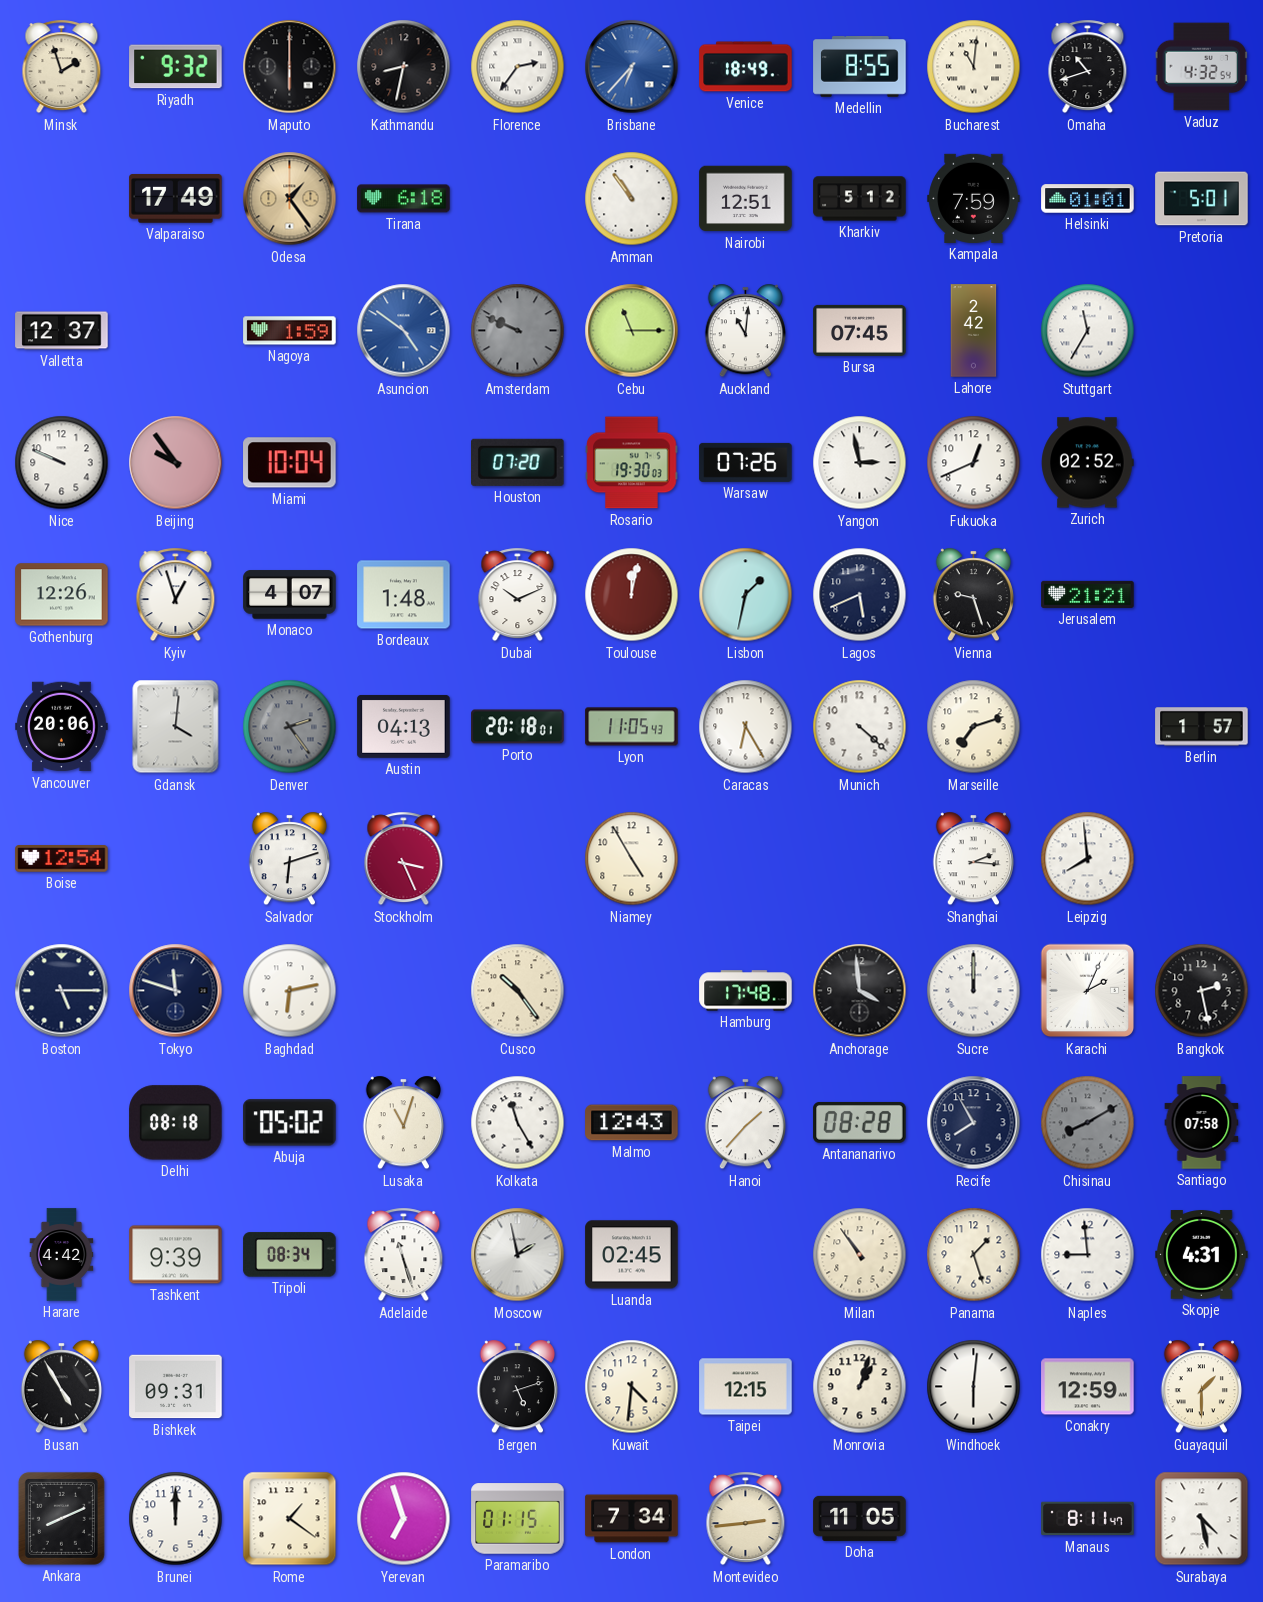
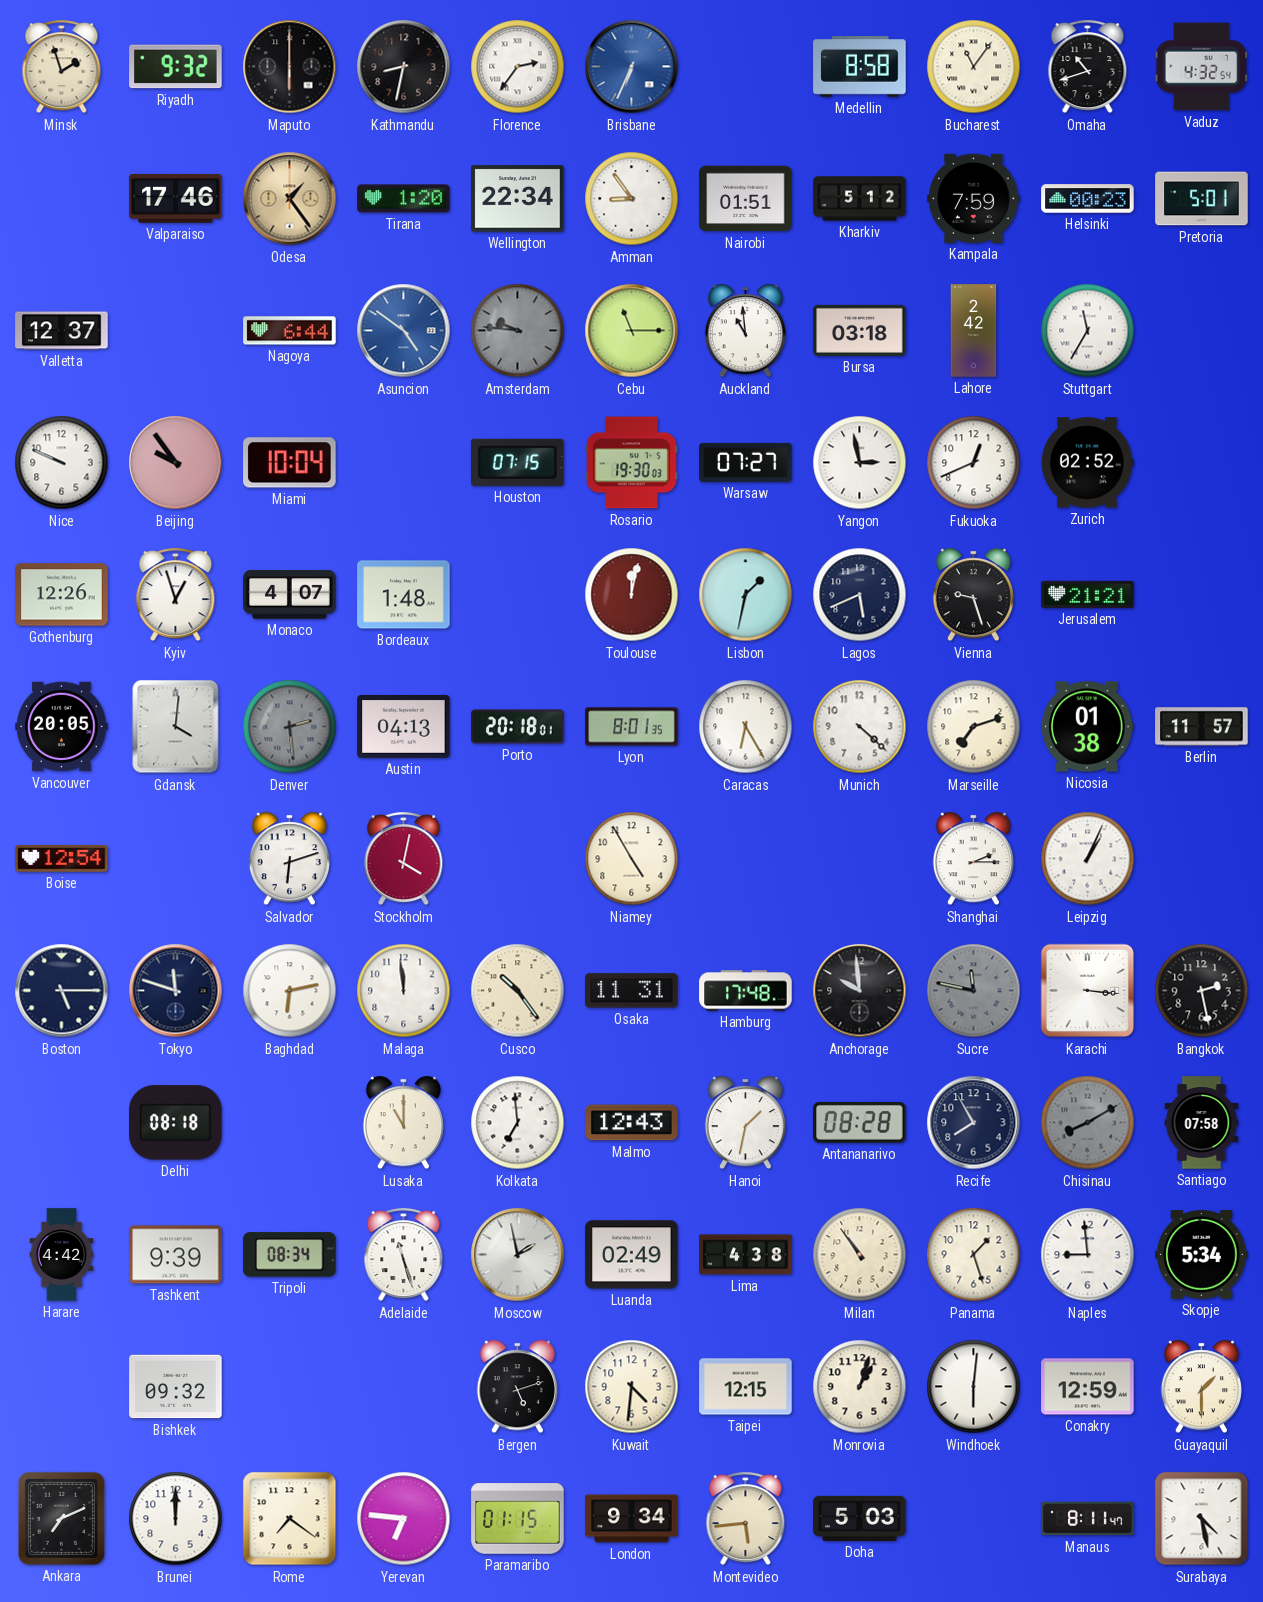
Brisbane: 6:37 -> 6:34 (632, 67)
Venice: 18:49 -> none (746, 67)
Medellin: 8:55 -> 8:58 (860, 67)
Bucharest: 11:01 -> 11:06 (974, 67)
Valparaiso: 17:49 -> 17:46 (176, 199)
Tirana: 6:18 -> 1:20 (404, 199)
Wellington: none -> 22:34 (518, 199)
Amman: 10:54 -> 8:54 (632, 199)
Nairobi: 12:51 -> 01:51 (746, 199)
Helsinki: 01:01 -> 00:23 (1088, 199)
Nagoya: 1:59 -> 6:44 (290, 331)
Amsterdam: 9:49 -> 9:46 (518, 331)
Auckland: 11:01 -> 10:59 (745, 331)
Bursa: 07:45 -> 03:18 (860, 330)
Houston: 07:20 -> 07:15 (518, 462)
Warsaw: 07:26 -> 07:27 (746, 462)
Dubai: 10:11 -> none (518, 595)
Vancouver: 20:06 -> 20:05 (62, 727)
Denver: 2:24 -> 2:29 (290, 727)
Lyon: 11:05 -> 8:01 (632, 727)
Nicosia: none -> 01:38 (1087, 727)
Berlin: 1:57 -> 11:57 (1202, 727)
Stockholm: 3:26 -> 4:02 (404, 859)
Shanghai: 2:16 -> 2:15 (973, 859)
Leipzig: 7:59 -> 1:04 (1088, 859)
Malaga: none -> 11:59 (404, 991)
Osaka: none -> 11:31 (632, 991)
Anchorage: 3:59 -> 9:59 (860, 991)
Sucre: 12:00 -> 11:47 (974, 991)
Sucre dial: white -> grey (974, 991)
Karachi: 2:04 -> 3:16 (1088, 991)
Abuja: 05:02 -> none (290, 1123)
Lusaka: 11:03 -> 11:00 (403, 1123)
Kolkata: 11:25 -> 6:59 (518, 1123)
Hanoi: 1:37 -> 1:32 (745, 1123)
Luanda: 02:45 -> 02:49 (632, 1255)
Lima: none -> 4:38 (746, 1255)
Skopje: 4:31 -> 5:34 (1202, 1255)
Busan: 4:55 -> none (61, 1387)
Bishkek: 09:31 -> 09:32 (176, 1387)
Ankara: 8:11 -> 7:11 (61, 1518)
Rome: 1:21 -> 7:21 (290, 1519)
Yerevan: 6:57 -> 6:46 (404, 1519)
London: 7:34 -> 9:34 (632, 1519)
Montevideo: 2:44 -> 5:44 (746, 1519)
Doha: 11:05 -> 5:03 (860, 1518)
